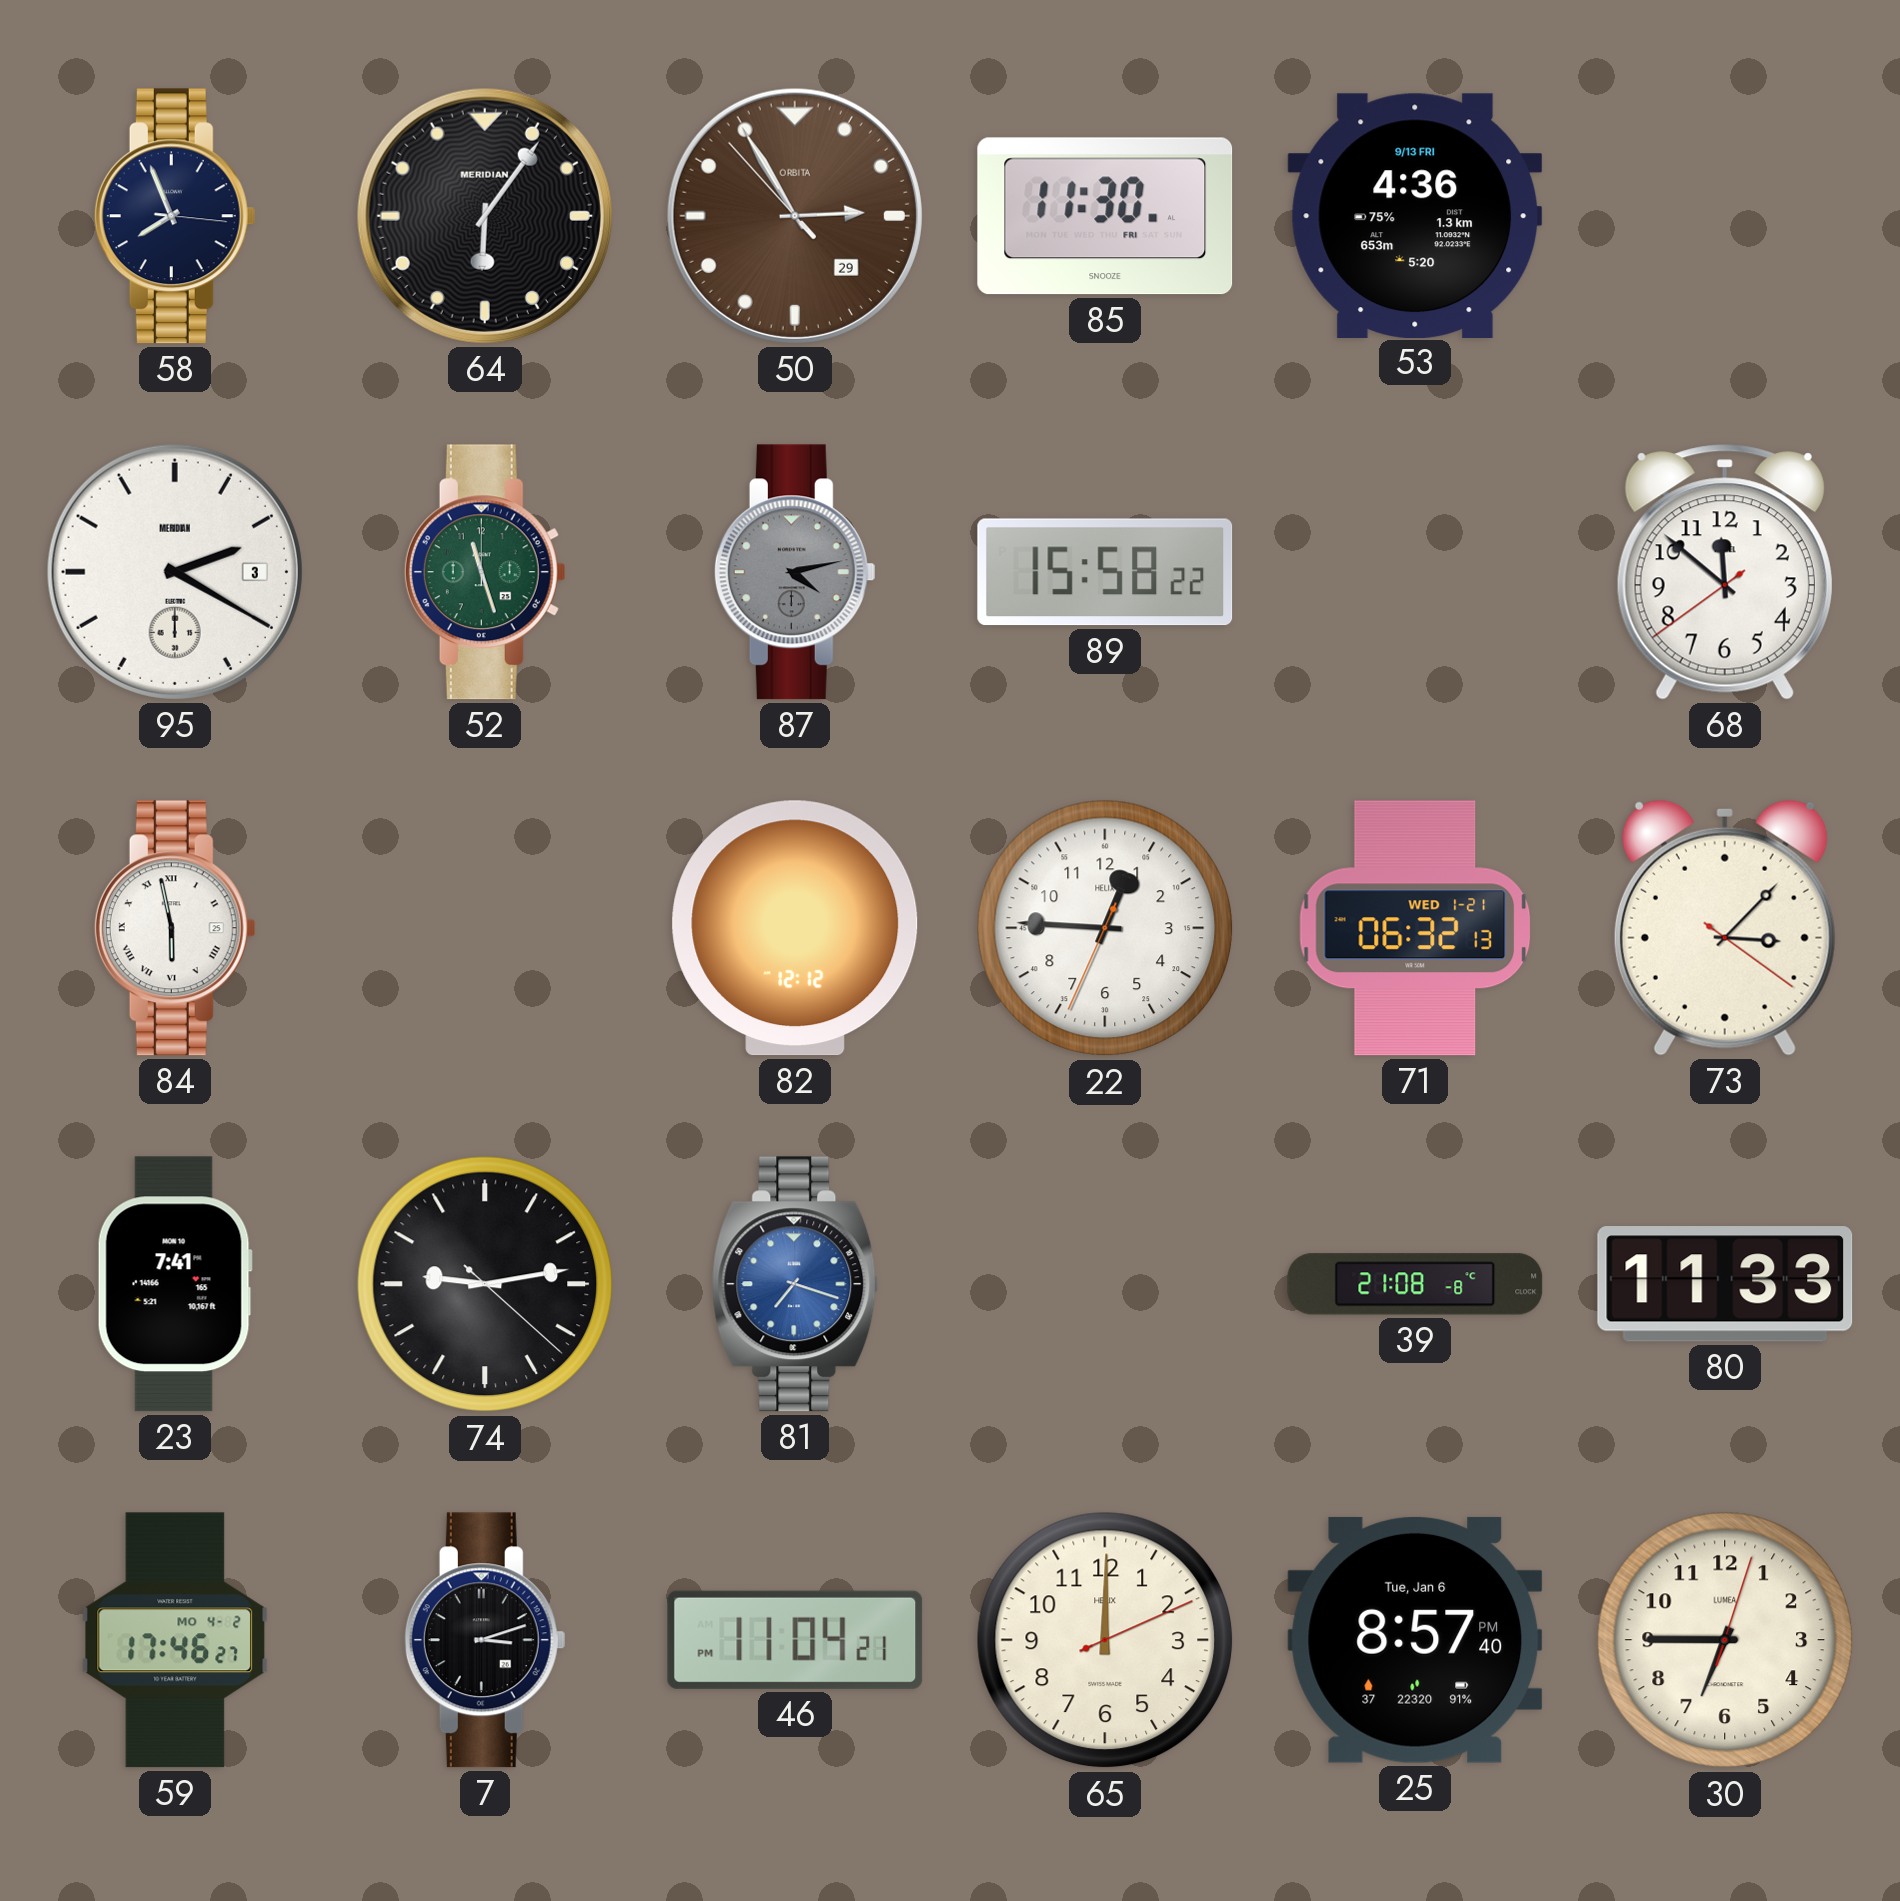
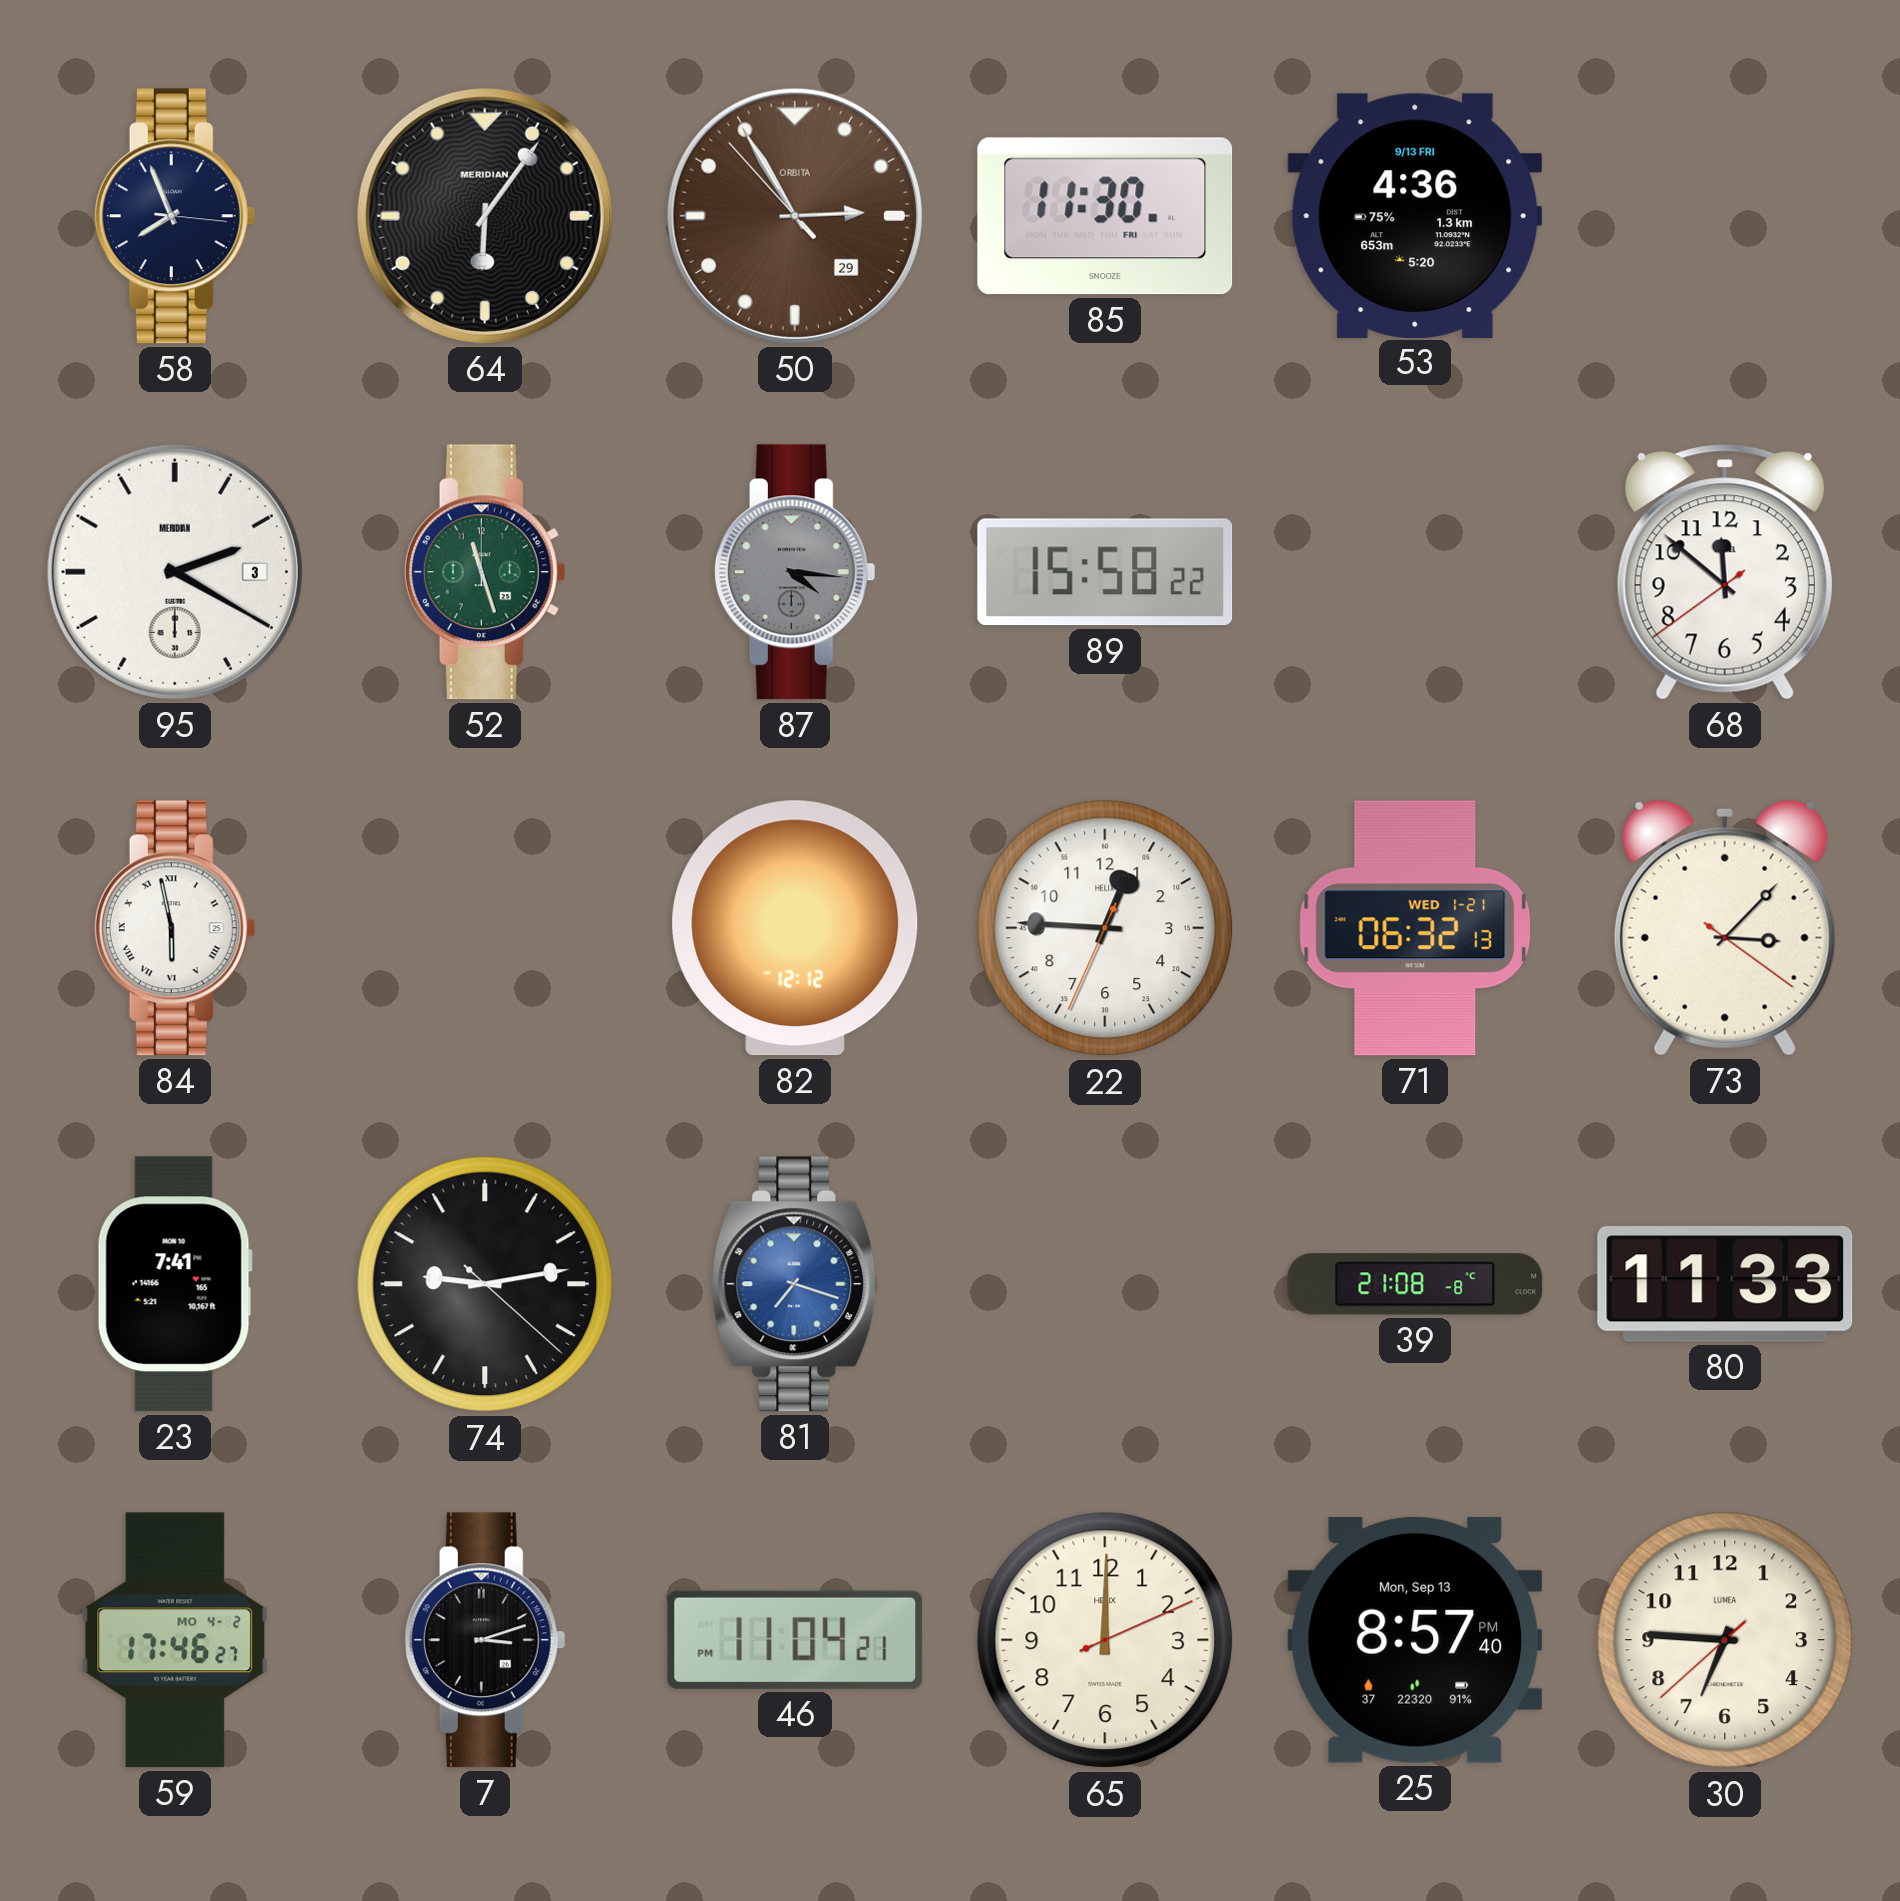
87: 4:13 -> 4:16 (795, 572)
25 date: Tue, Jan 6 -> Mon, Sep 13 (1415, 1640)
30: 6:45:03 -> 6:45:38 (1725, 1640)
